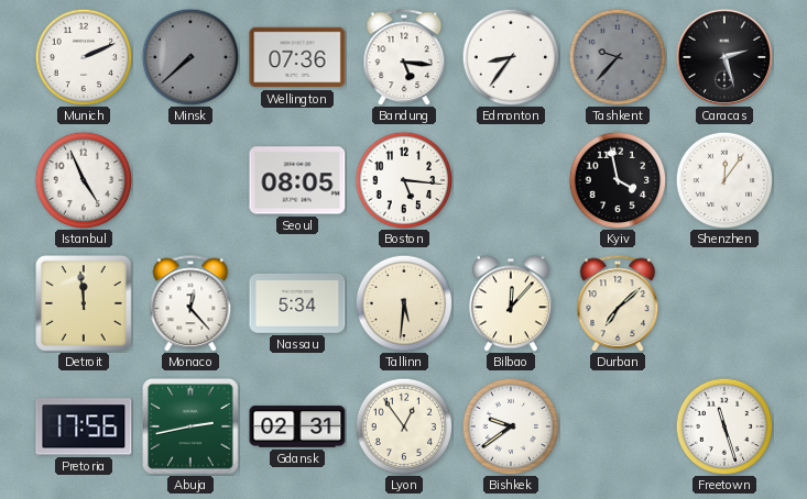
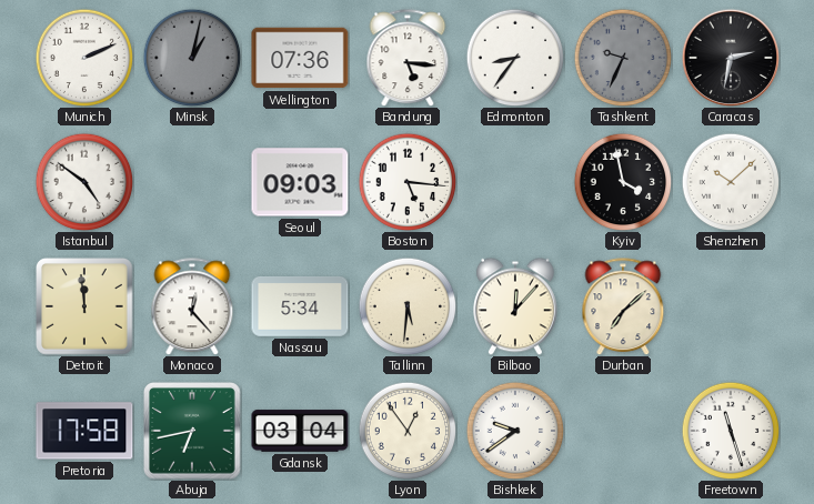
Minsk: 7:38 -> 1:02 (192, 58)
Tashkent: 9:37 -> 9:34 (623, 58)
Caracas: 2:27 -> 2:32 (730, 57)
Istanbul: 4:56 -> 4:51 (84, 182)
Seoul: 08:05 -> 09:03 (300, 182)
Shenzhen: 12:06 -> 10:08 (731, 182)
Pretoria: 17:56 -> 17:58 (84, 431)
Abuja: 2:43 -> 6:43 (193, 432)
Gdansk: 02:31 -> 03:04 (300, 431)
